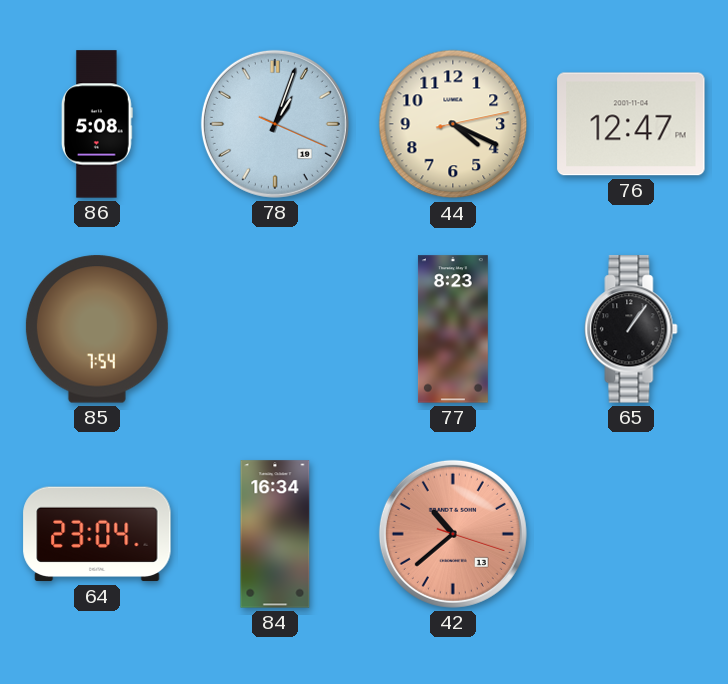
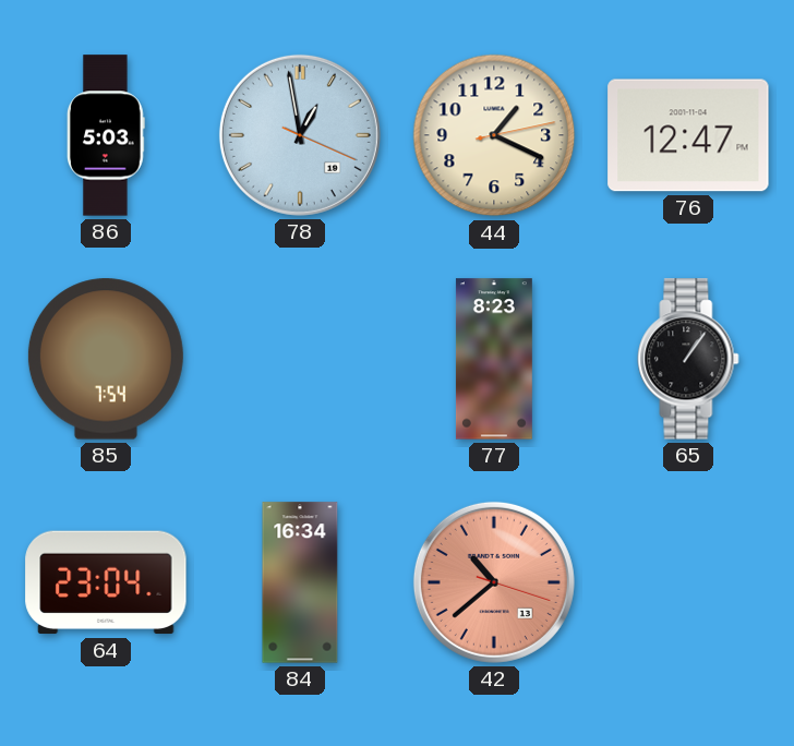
86: 5:08 -> 5:03 (106, 135)
78: 1:03 -> 12:58 (300, 135)
44: 4:19 -> 1:19 (494, 135)
